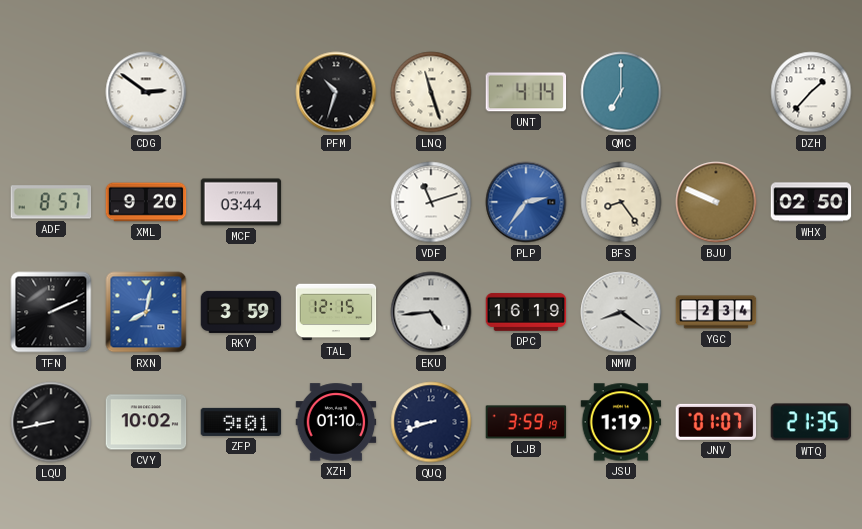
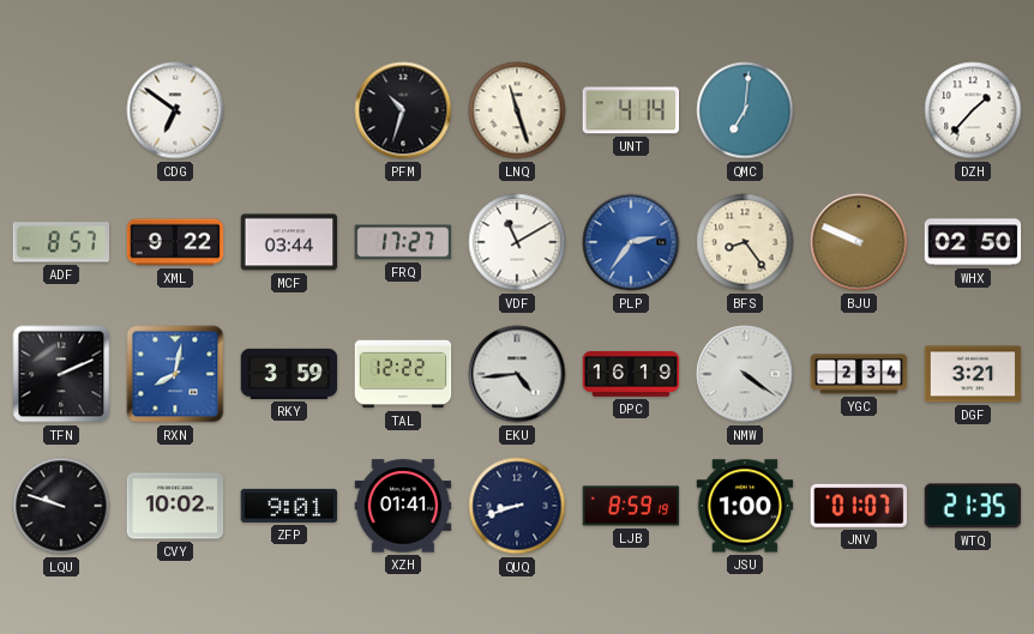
CDG: 2:51 -> 6:51 (175, 110)
QMC: 7:00 -> 7:01 (745, 110)
XML: 9:20 -> 9:22 (175, 242)
FRQ: none -> 17:27 (403, 242)
VDF: 11:12 -> 11:10 (517, 242)
TAL: 12:15 -> 12:22 (403, 374)
NMW: 8:21 -> 4:21 (745, 374)
DGF: none -> 3:21 (973, 374)
LQU: 8:43 -> 9:48 (61, 506)
XZH: 01:10 -> 01:41 (403, 506)
LJB: 3:59 -> 8:59 (631, 506)
JSU: 1:19 -> 1:00 (745, 506)
